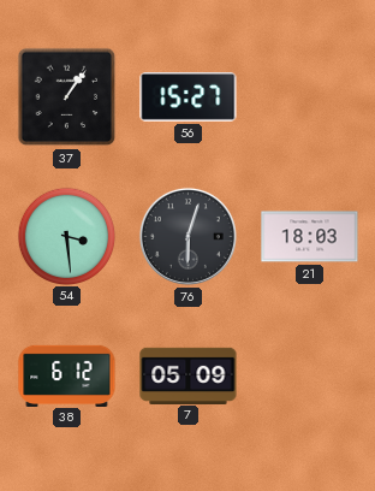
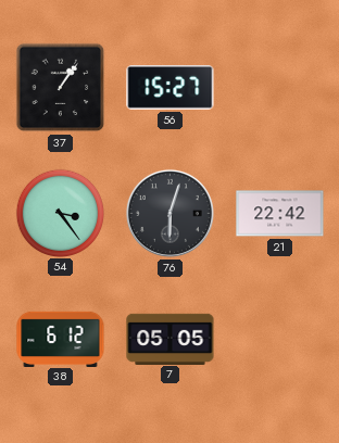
54: 3:29 -> 3:24 (60, 213)
21: 18:03 -> 22:42 (280, 214)
7: 05:09 -> 05:05 (171, 339)
